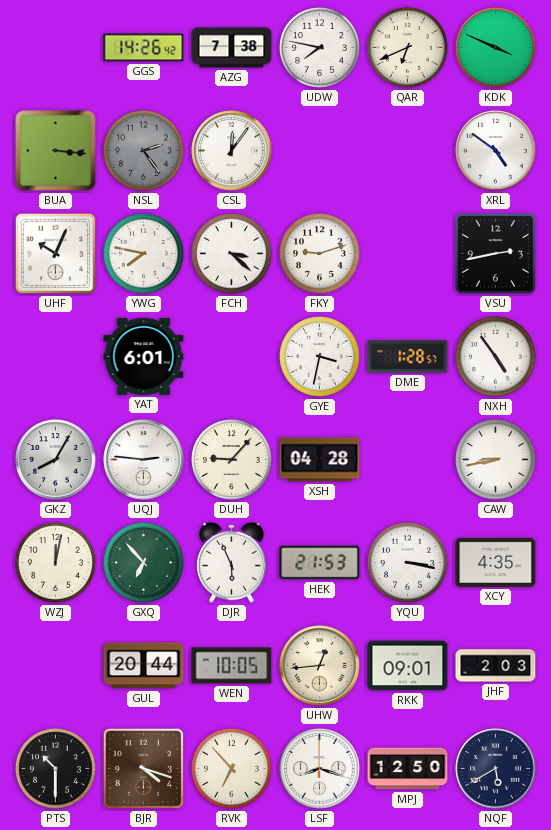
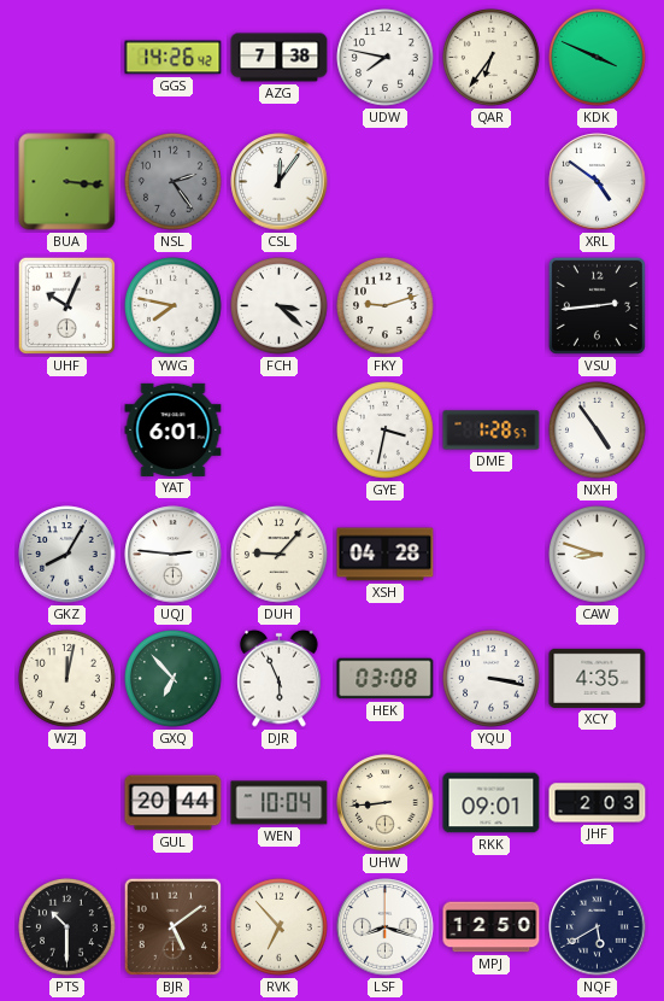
QAR: 6:41 -> 6:36 (492, 58)
VSU: 2:43 -> 2:44 (597, 305)
CAW: 8:43 -> 8:48 (598, 555)
HEK: 21:53 -> 03:08 (386, 679)
WEN: 10:05 -> 10:04 (280, 803)
UHW: 12:44 -> 8:44 (386, 803)
BJR: 4:18 -> 5:09 (174, 927)
